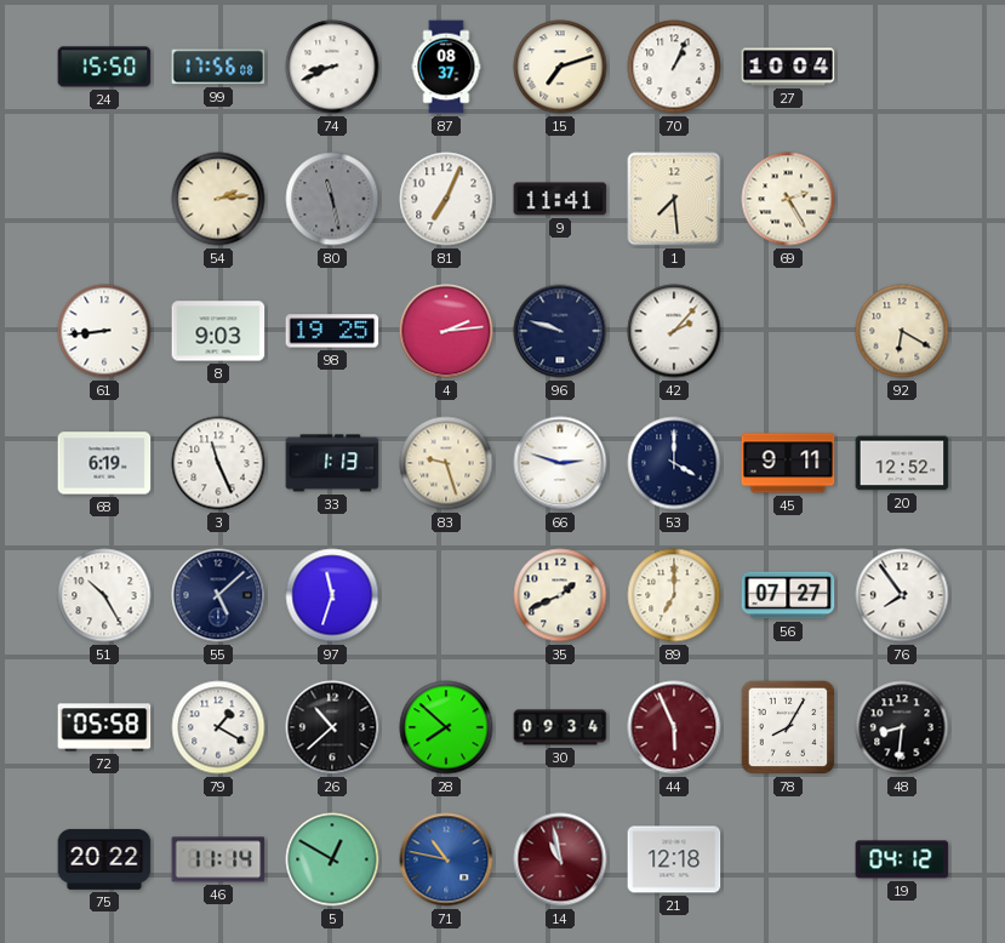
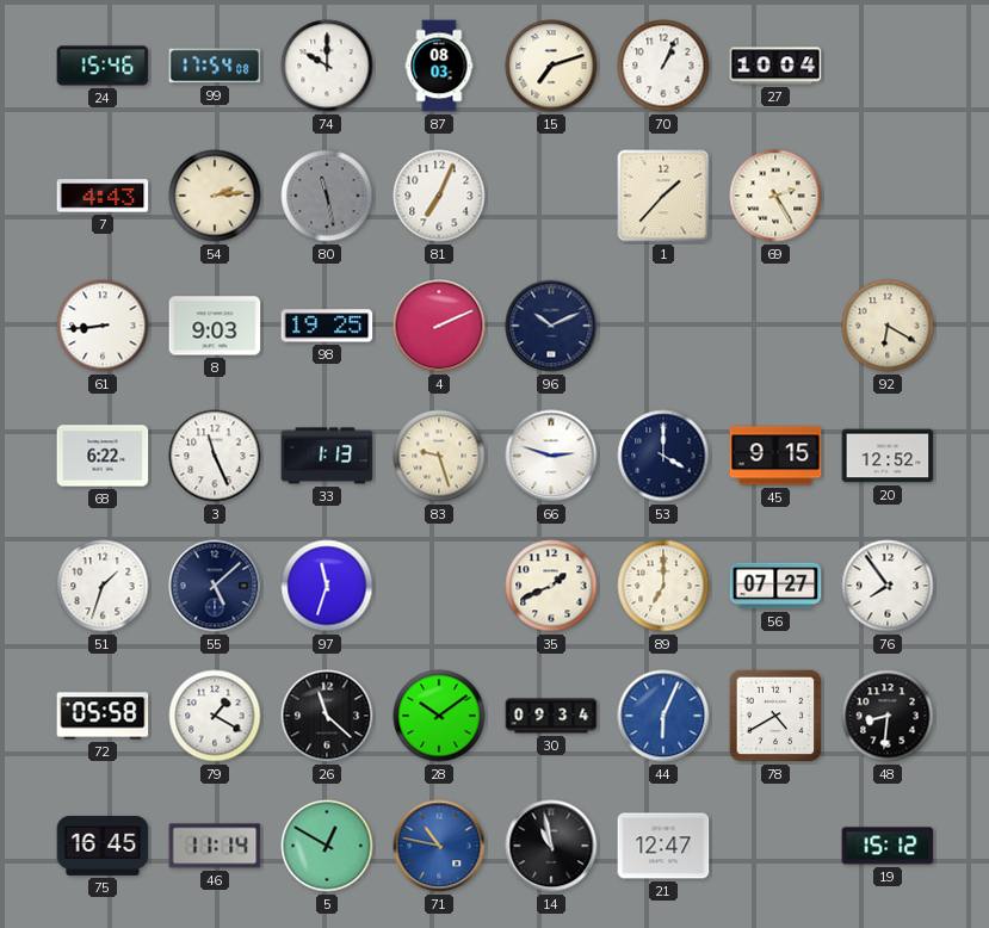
24: 15:50 -> 15:46 (103, 66)
99: 17:56 -> 17:54 (215, 66)
74: 8:41 -> 10:00 (327, 66)
87: 08:37 -> 08:03 (439, 66)
7: none -> 4:43 (103, 196)
9: 11:41 -> none (560, 199)
1: 7:29 -> 1:37 (663, 196)
4: 2:14 -> 2:11 (439, 326)
96: 9:48 -> 10:11 (551, 326)
42: 2:07 -> none (674, 331)
68: 6:19 -> 6:22 (103, 456)
45: 9:11 -> 9:15 (775, 456)
51: 10:25 -> 1:33 (103, 586)
26: 10:38 -> 11:22 (327, 716)
28: 7:52 -> 10:09 (439, 716)
44: 5:56 -> 6:04 (663, 716)
44 dial: burgundy -> blue (663, 716)
78: 8:05 -> 4:40 (775, 716)
75: 20:22 -> 16:45 (103, 846)
14 dial: burgundy -> black (551, 846)
21: 12:18 -> 12:47 (663, 846)
19: 04:12 -> 15:12 (888, 846)
